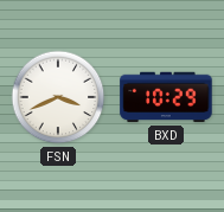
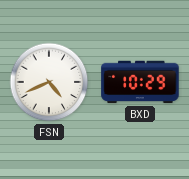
FSN: 3:41 -> 4:41 (49, 82)
